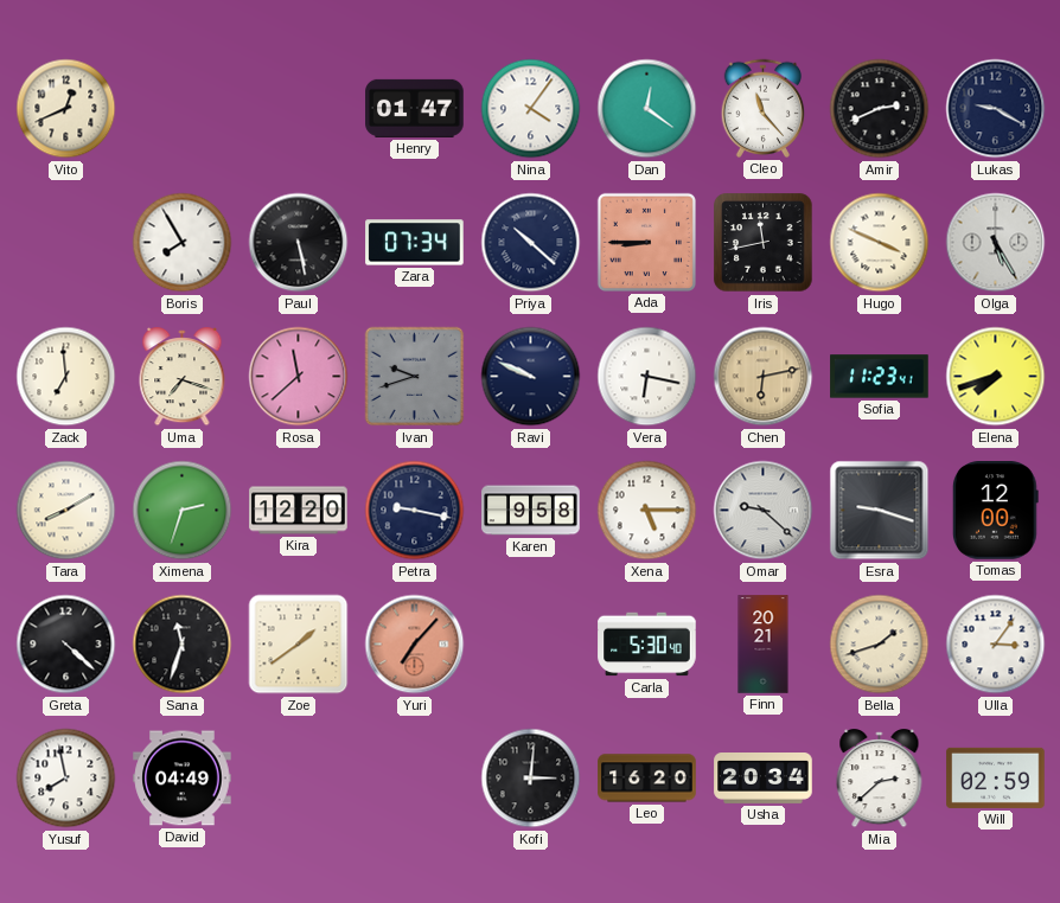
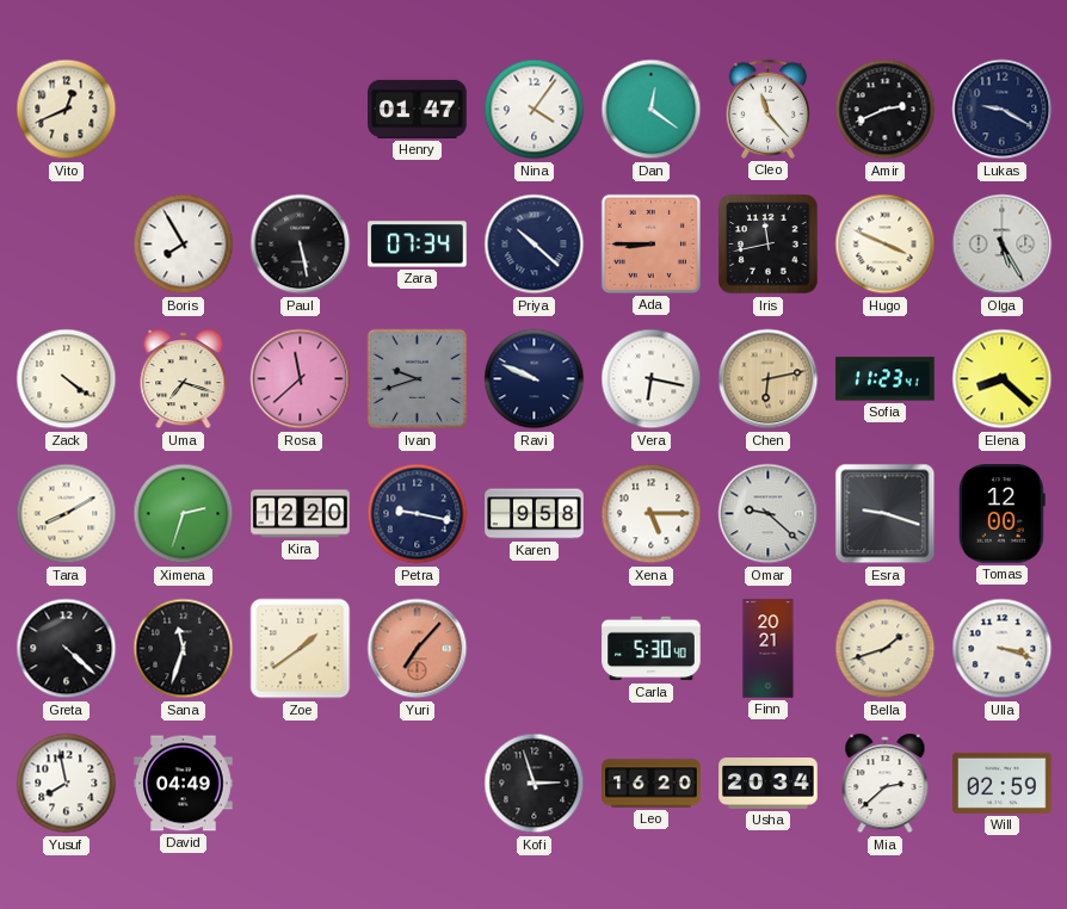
Zack: 6:59 -> 4:21 (67, 379)
Elena: 7:42 -> 8:22 (1003, 379)
Ulla: 3:06 -> 3:18 (1003, 649)
Kofi: 3:01 -> 2:57 (535, 784)
